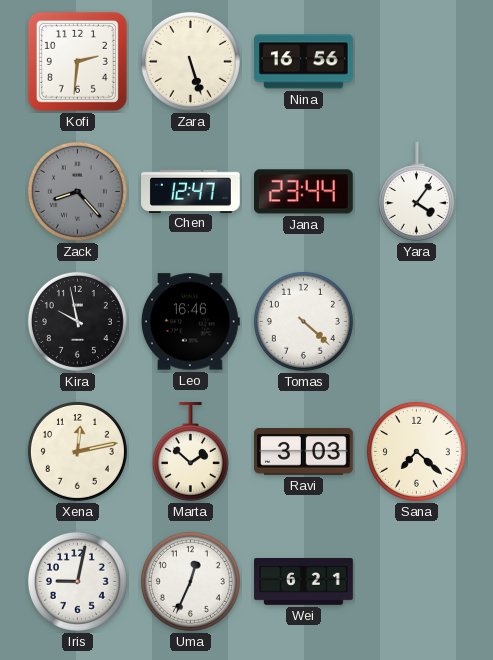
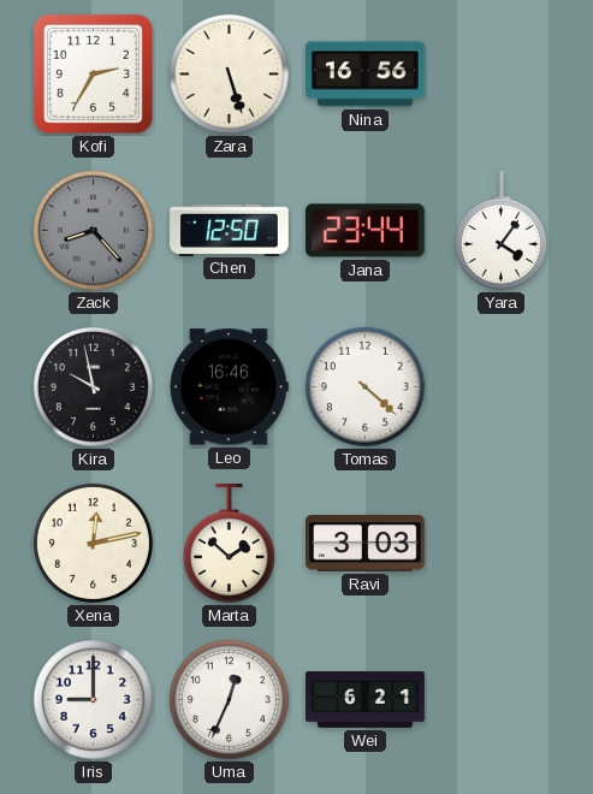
Kofi: 2:31 -> 2:35 (93, 73)
Chen: 12:47 -> 12:50 (230, 230)
Sana: 7:22 -> none (416, 451)
Iris: 9:02 -> 9:00 (93, 699)
